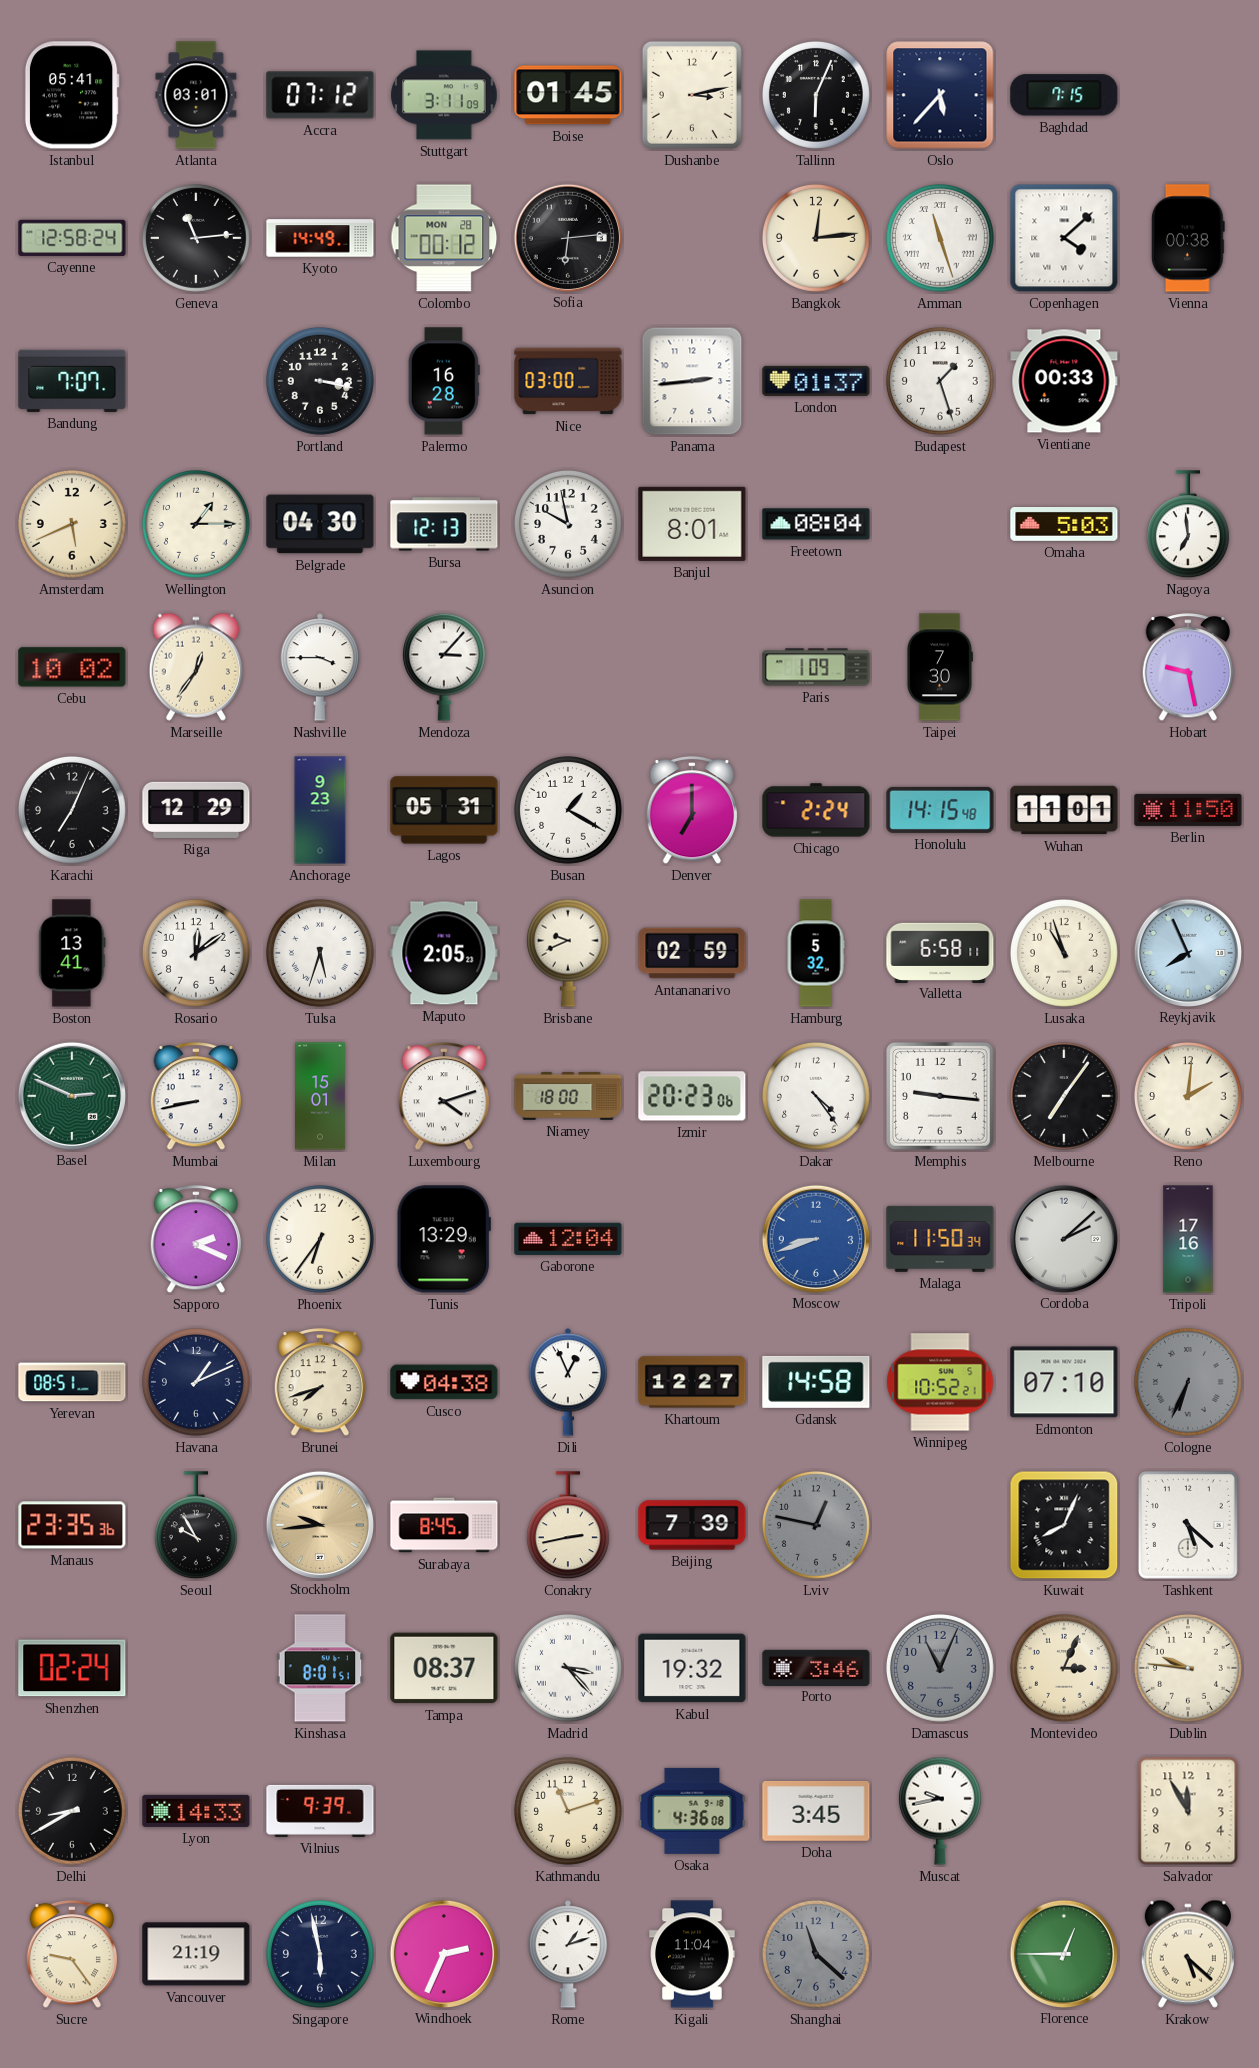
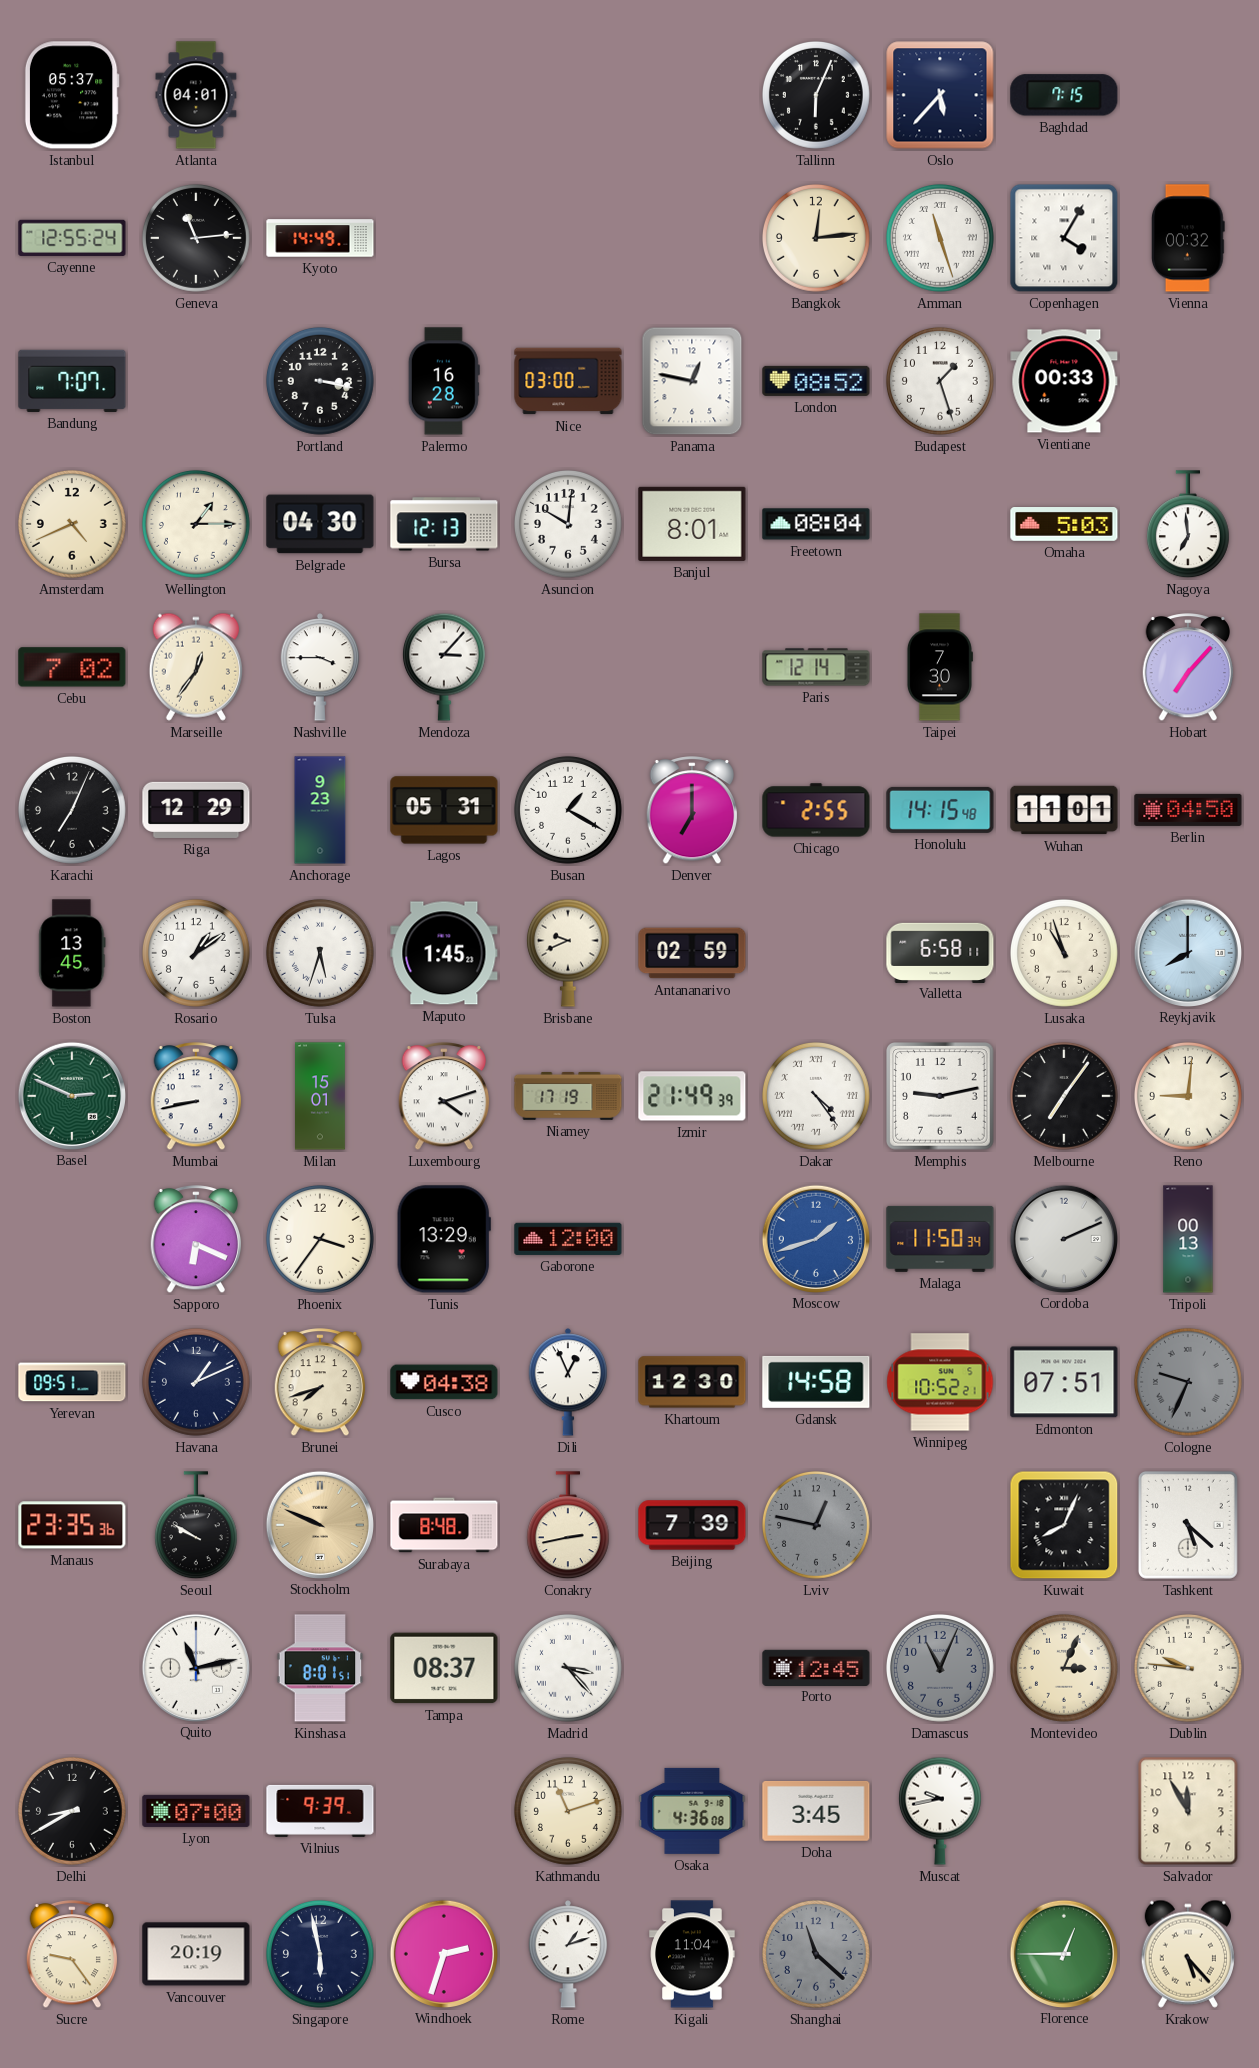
Istanbul: 05:41 -> 05:37 (72, 95)
Atlanta: 03:01 -> 04:01 (196, 95)
Accra: 07:12 -> none (320, 95)
Stuttgart: 3:11 -> none (444, 95)
Boise: 01:45 -> none (568, 95)
Dushanbe: 3:13 -> none (692, 95)
Cayenne: 12:58 -> 12:55 (72, 238)
Colombo: 00:12 -> none (444, 238)
Sofia: 6:14 -> none (567, 237)
Copenhagen: 4:08 -> 4:05 (1064, 238)
Vienna: 00:38 -> 00:32 (1189, 238)
Panama: 2:44 -> 12:47 (692, 381)
London: 01:37 -> 08:52 (816, 381)
Amsterdam: 5:41 -> 4:41 (72, 524)
Asuncion: 9:58 -> 10:01 (568, 524)
Cebu: 10:02 -> 7:02 (72, 667)
Paris: 1:09 -> 12:14 (816, 667)
Hobart: 9:28 -> 7:07 (1188, 668)
Chicago: 2:24 -> 2:55 (816, 810)
Berlin: 11:50 -> 04:50 (1188, 810)
Boston: 13:41 -> 13:45 (72, 953)
Rosario: 12:09 -> 1:09 (196, 953)
Maputo: 2:05 -> 1:45 (444, 953)
Hamburg: 5:32 -> none (816, 953)
Reykjavik: 7:56 -> 8:00 (1187, 952)
Niamey: 18:00 -> 17:19 (568, 1096)
Izmir: 20:23 -> 21:49 (692, 1096)
Dakar numerals: Arabic -> Roman (816, 1096)
Memphis: 9:16 -> 9:13 (941, 1097)
Reno: 2:01 -> 9:01 (1188, 1096)
Sapporo: 2:19 -> 6:19 (196, 1240)
Phoenix: 6:36 -> 3:36 (320, 1239)
Gaborone: 12:04 -> 12:00 (568, 1239)
Moscow: 8:42 -> 1:42 (815, 1238)
Cordoba: 2:08 -> 2:11 (1063, 1238)
Tripoli: 17:16 -> 00:13 (1188, 1239)
Yerevan: 08:51 -> 09:51 (72, 1382)
Khartoum: 12:27 -> 12:30 (692, 1382)
Edmonton: 07:10 -> 07:51 (1064, 1382)
Cologne: 6:34 -> 9:34 (1188, 1382)
Seoul: 9:55 -> 9:50 (196, 1526)
Stockholm: 9:44 -> 9:49 (319, 1524)
Surabaya: 8:45 -> 8:48 (444, 1525)
Shenzhen: 02:24 -> none (72, 1668)
Quito: none -> 11:13 (195, 1667)
Kabul: 19:32 -> none (692, 1668)
Porto: 3:46 -> 12:45 (816, 1667)
Lyon: 14:33 -> 07:00 (196, 1811)
Vancouver: 21:19 -> 20:19 (196, 1954)
Windhoek: 2:34 -> 2:33 (443, 1953)
Krakow: 5:22 -> 5:23 (1188, 1954)
